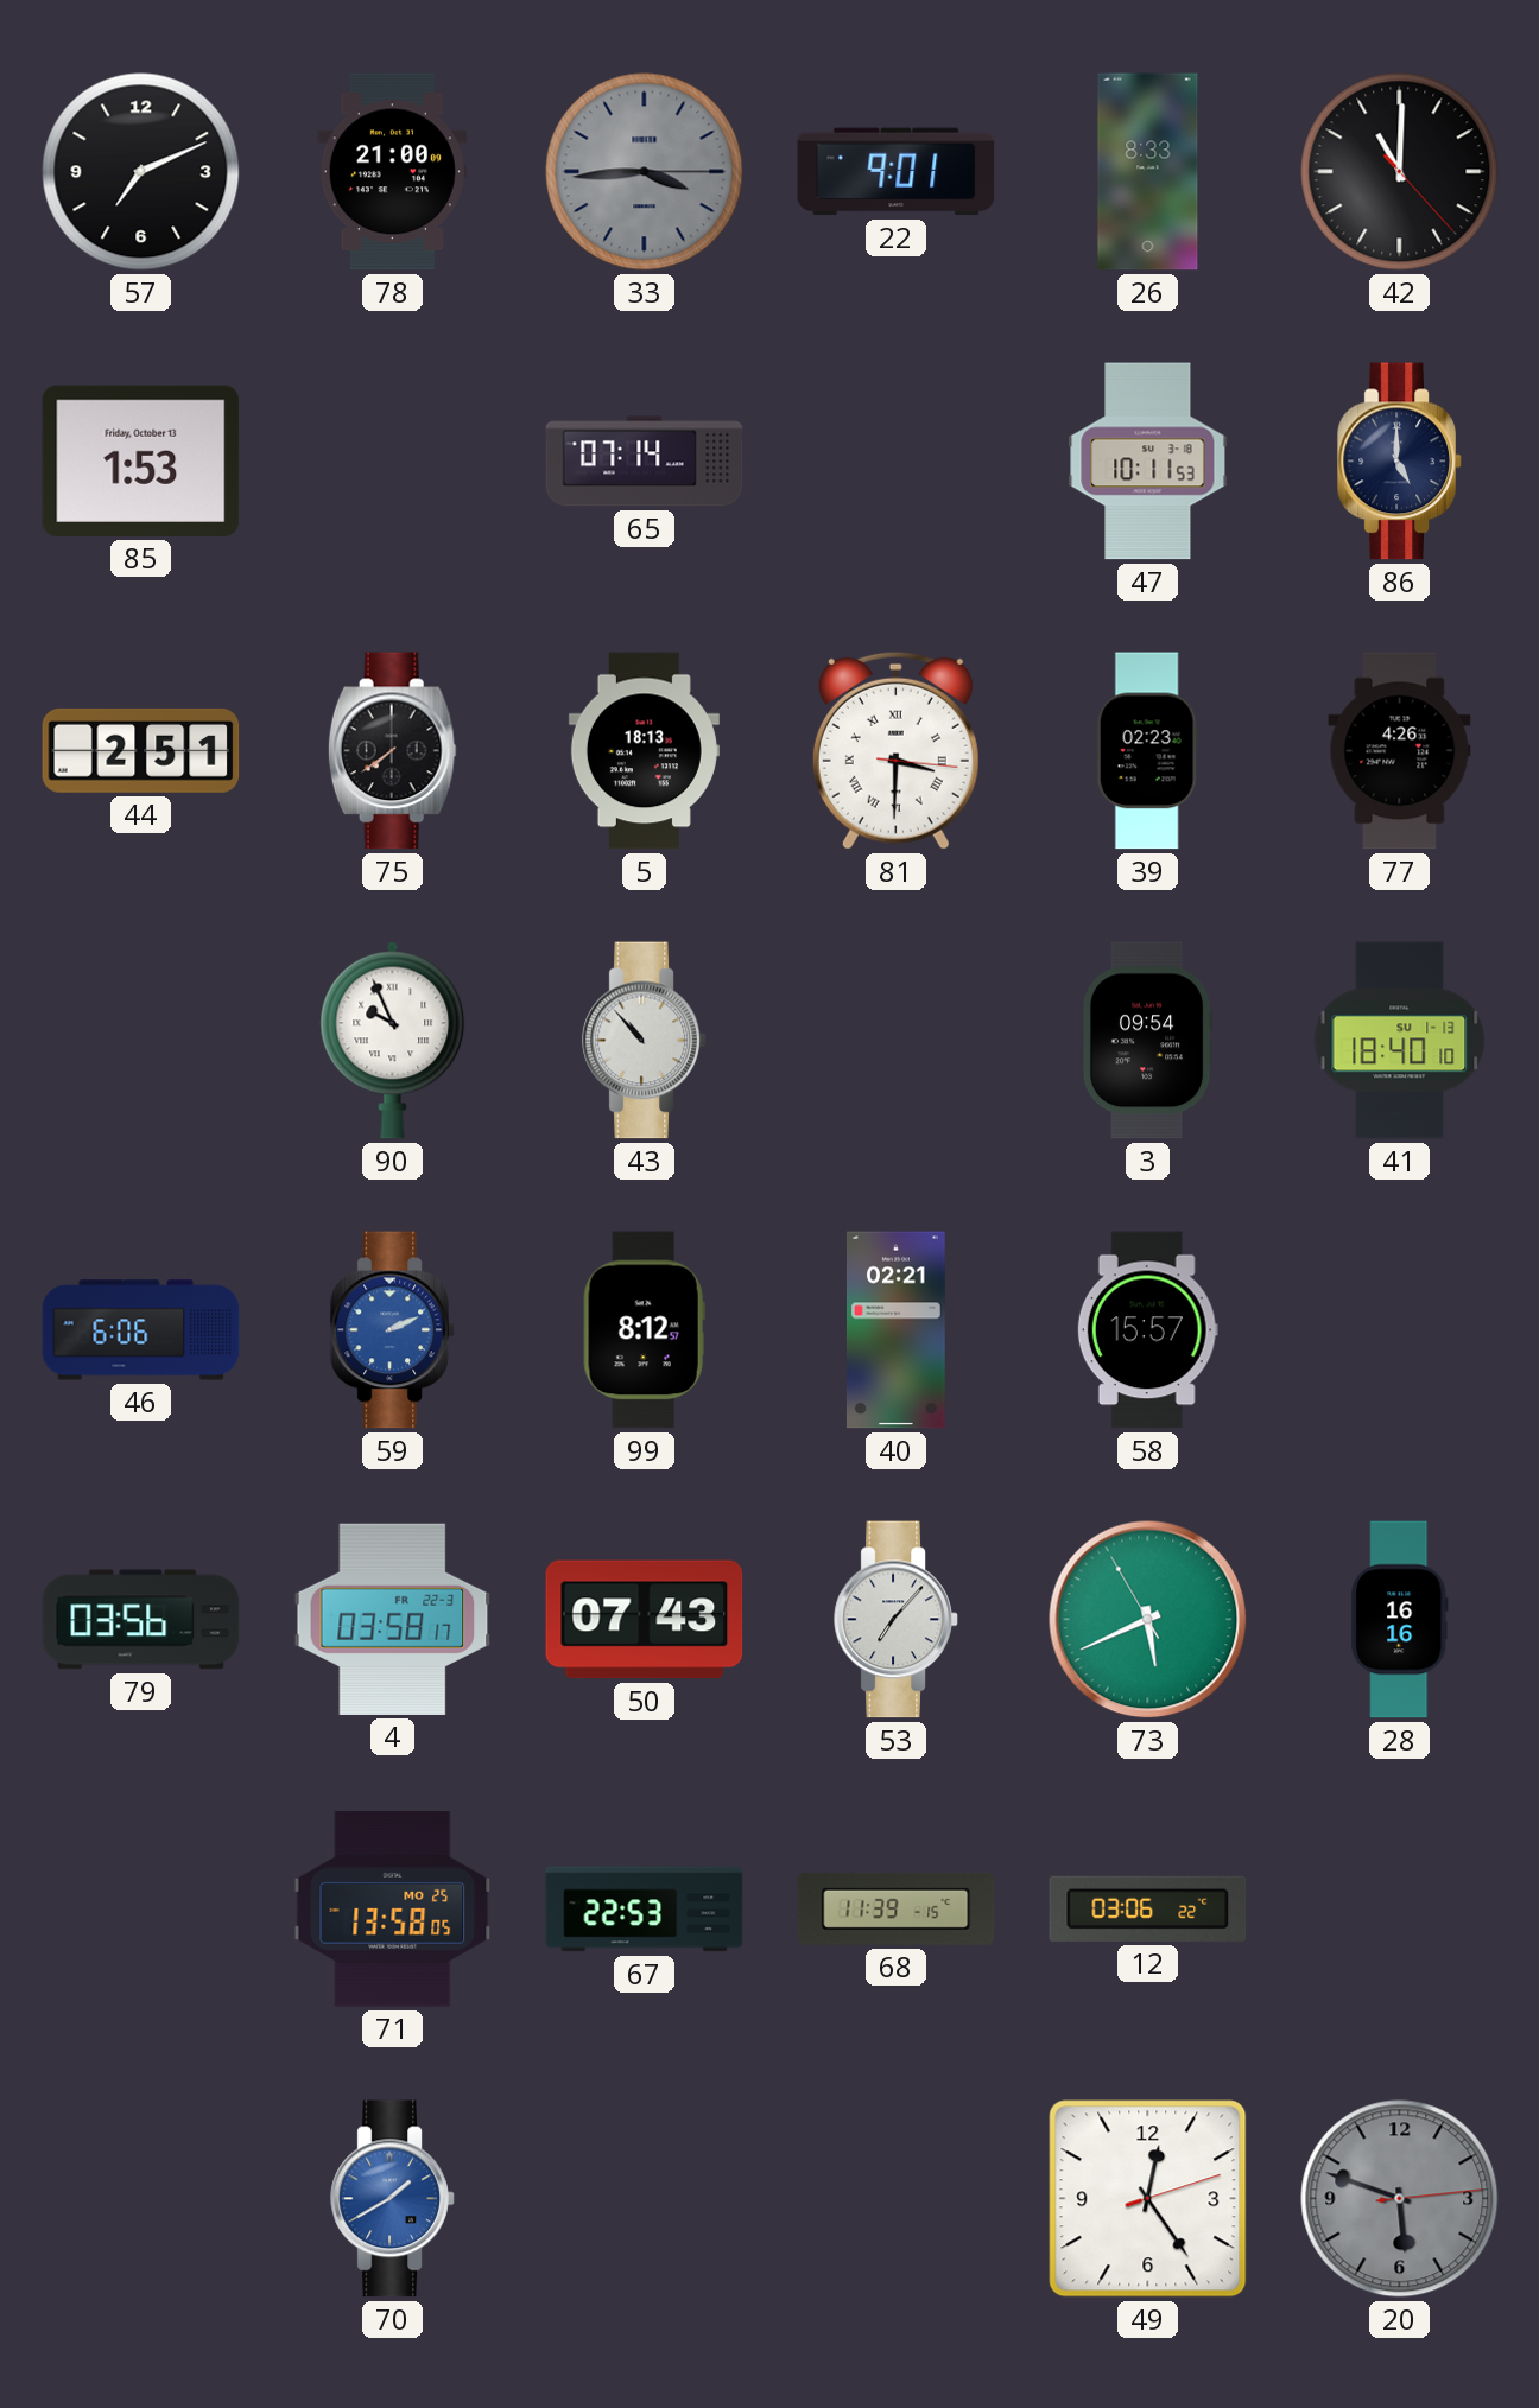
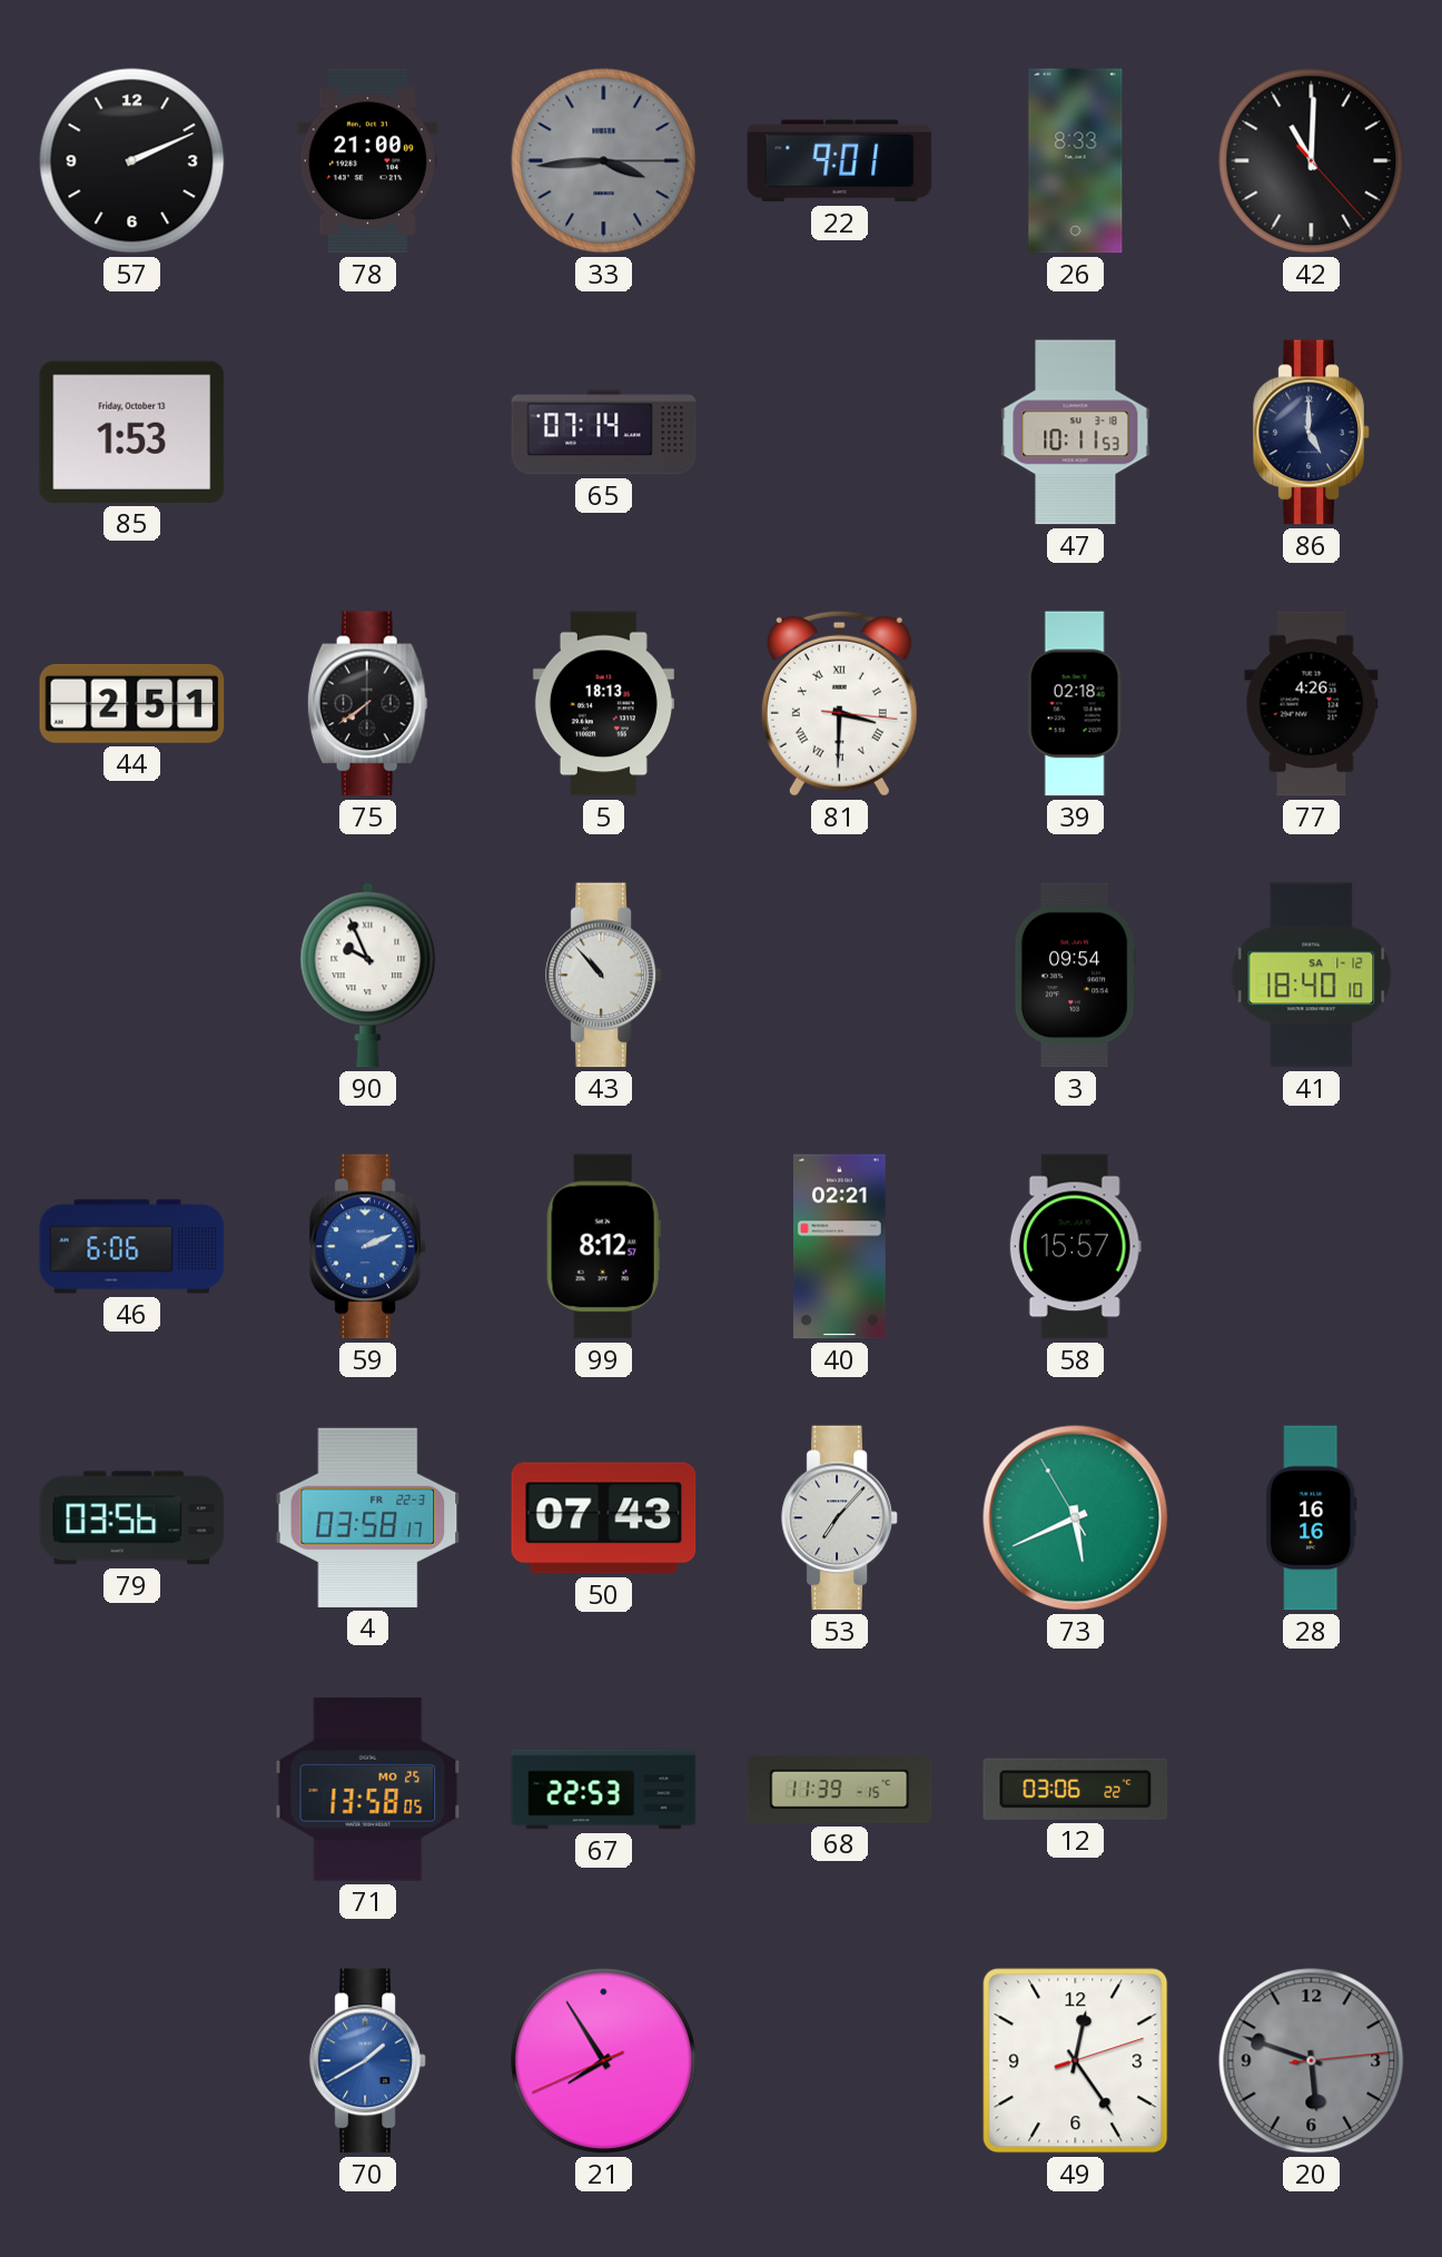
57: 7:11 -> 2:11 (132, 161)
39: 02:23 -> 02:18 (1075, 704)
41 date: SU 1-13 -> SA 1-12 (1312, 976)
21: none -> 7:54 (604, 2061)
